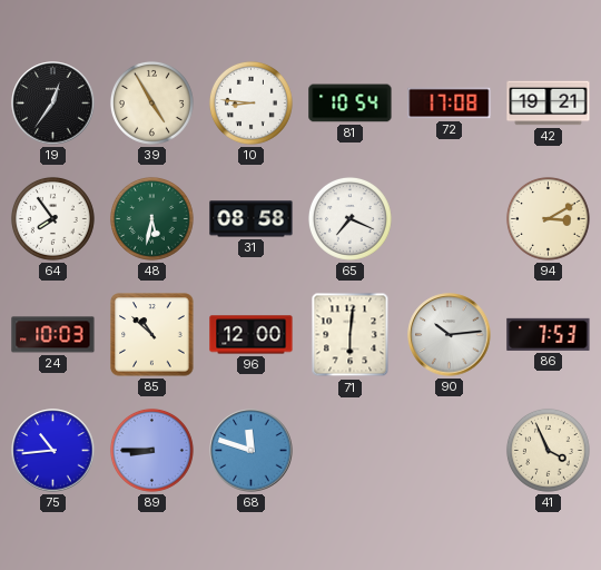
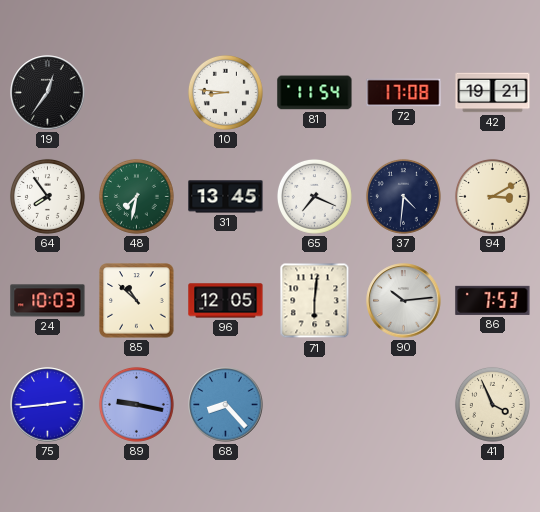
39: 4:55 -> none (151, 102)
81: 10:54 -> 11:54 (315, 93)
48: 5:32 -> 7:32 (136, 196)
31: 08:58 -> 13:45 (226, 197)
37: none -> 4:31 (403, 196)
96: 12:00 -> 12:05 (226, 301)
75: 10:44 -> 2:44 (48, 405)
89: 8:45 -> 9:17 (136, 404)
68: 11:48 -> 8:23 (226, 405)
